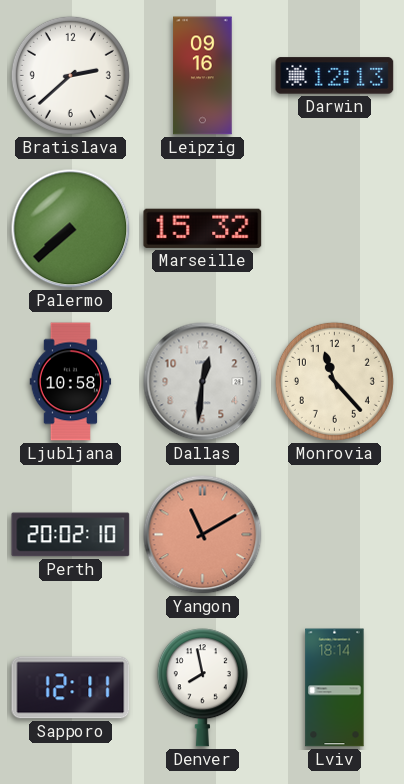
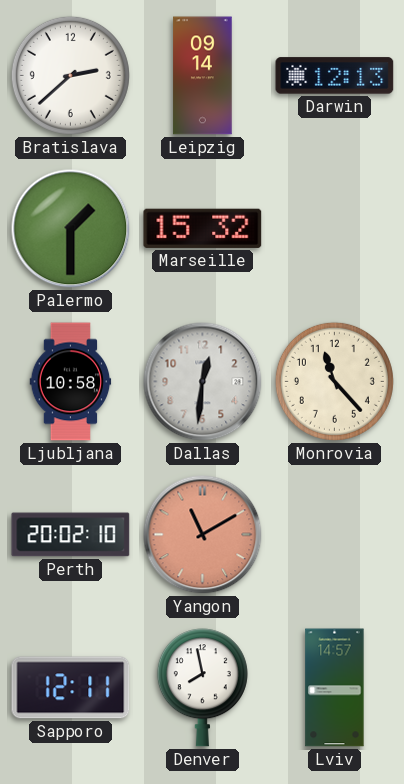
Leipzig: 09:16 -> 09:14 (203, 76)
Palermo: 7:38 -> 1:30 (71, 229)
Lviv: 18:14 -> 14:57 (335, 688)
